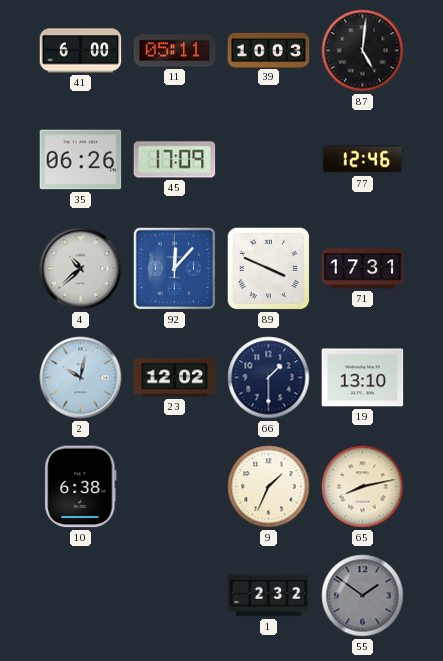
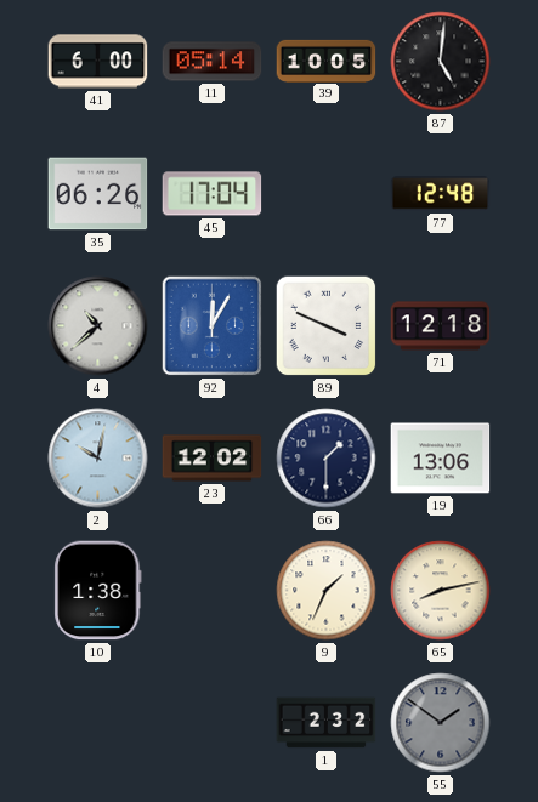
11: 05:11 -> 05:14 (213, 62)
39: 10:03 -> 10:05 (327, 61)
45: 17:09 -> 17:04 (213, 194)
77: 12:46 -> 12:48 (441, 194)
92: 12:07 -> 12:05 (213, 326)
71: 17:31 -> 12:18 (441, 326)
19: 13:10 -> 13:06 (441, 459)
10: 6:38 -> 1:38 (98, 591)
